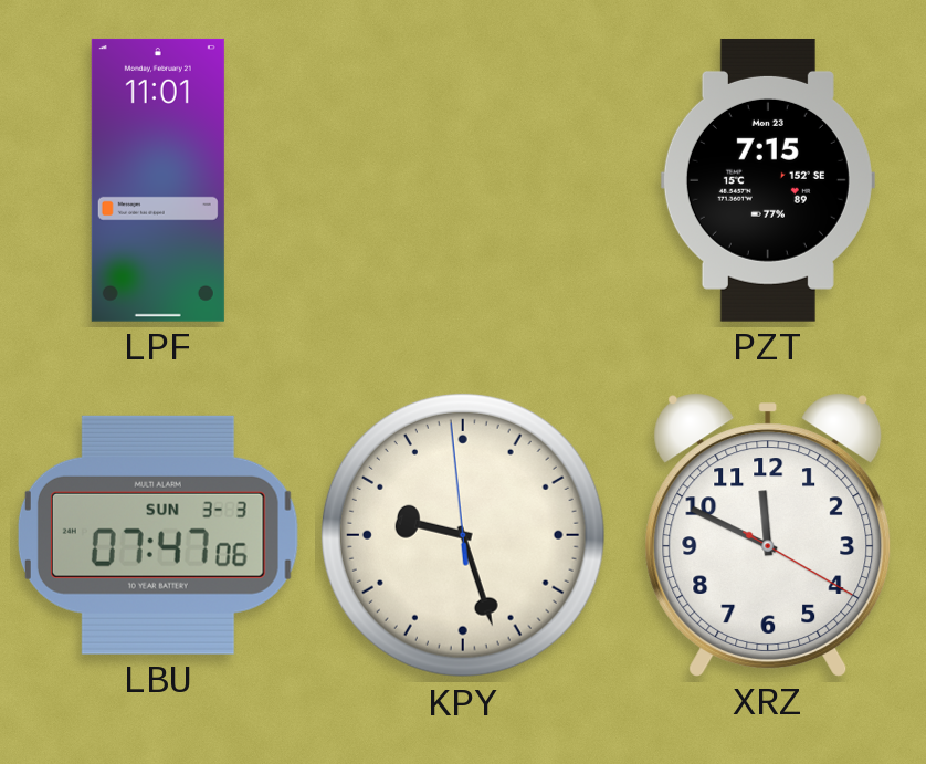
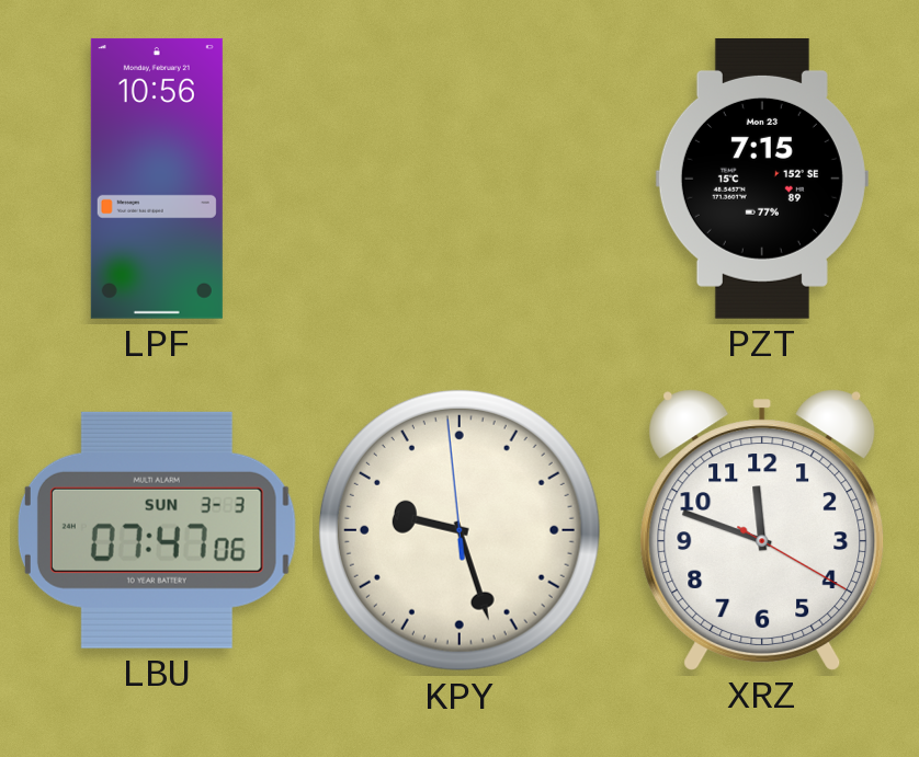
LPF: 11:01 -> 10:56 (157, 179)
XRZ: 11:49 -> 11:48 (762, 530)
